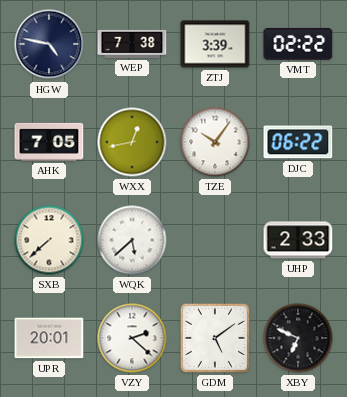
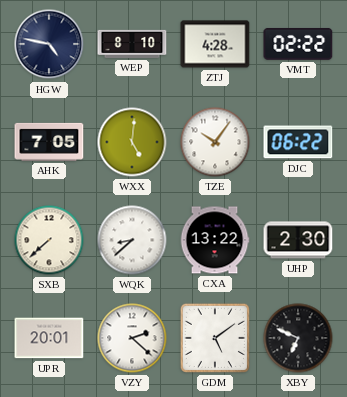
WEP: 7:38 -> 8:10 (132, 44)
ZTJ: 3:39 -> 4:28 (215, 44)
WXX: 12:43 -> 5:01 (132, 142)
WQK: 5:38 -> 8:38 (132, 240)
CXA: none -> 13:22 (215, 240)
UHP: 2:33 -> 2:30 (298, 240)
